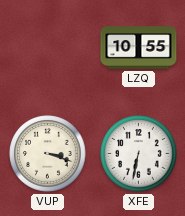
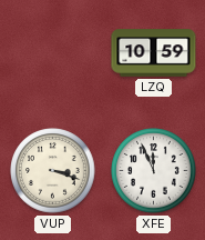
LZQ: 10:55 -> 10:59 (154, 53)
XFE: 6:32 -> 11:56 (154, 171)
